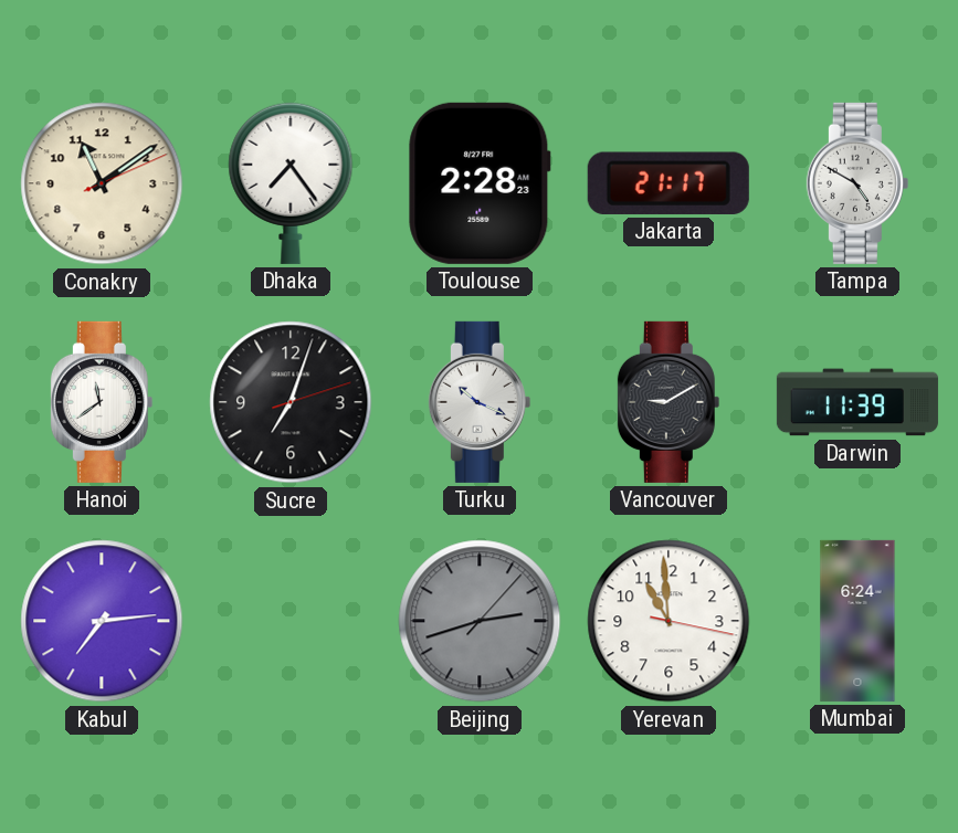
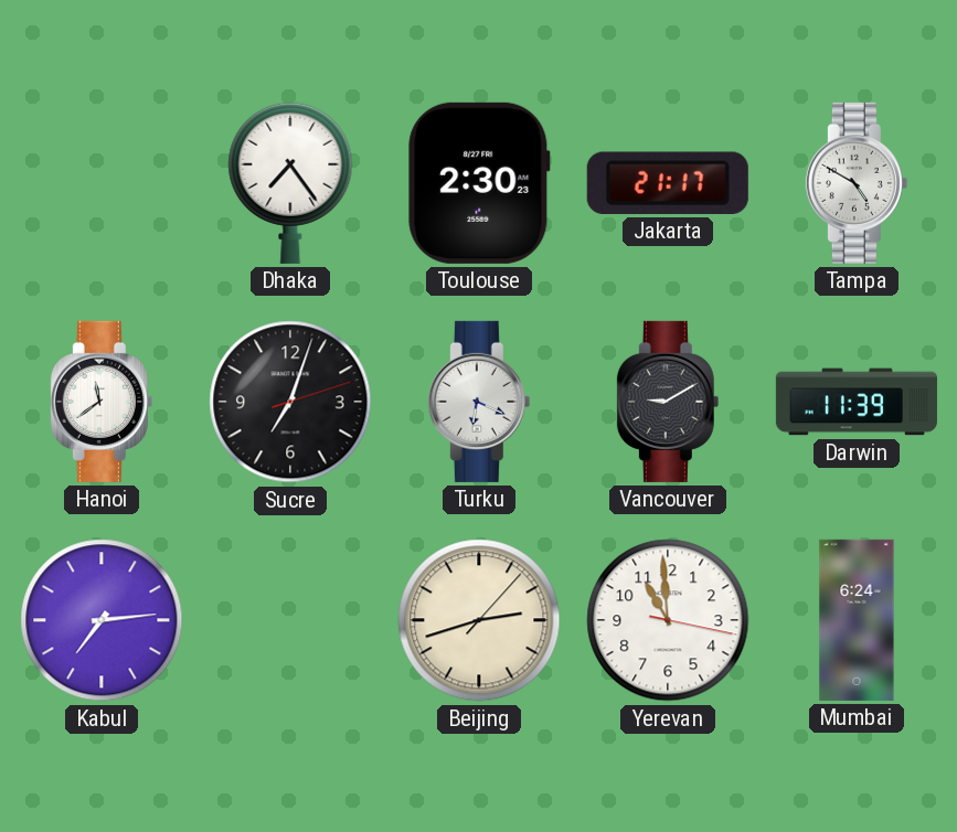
Conakry: 11:09 -> none (102, 183)
Toulouse: 2:28 -> 2:30 (479, 183)
Turku: 10:19 -> 6:19 (479, 402)
Beijing dial: grey -> cream (479, 620)
